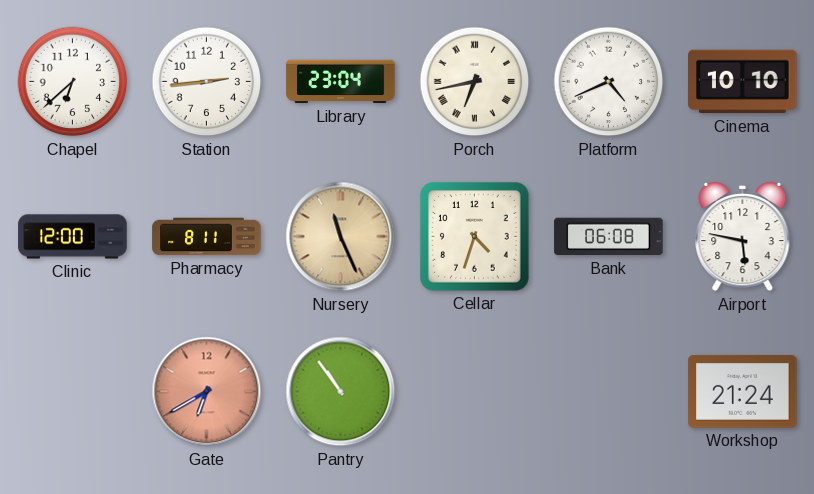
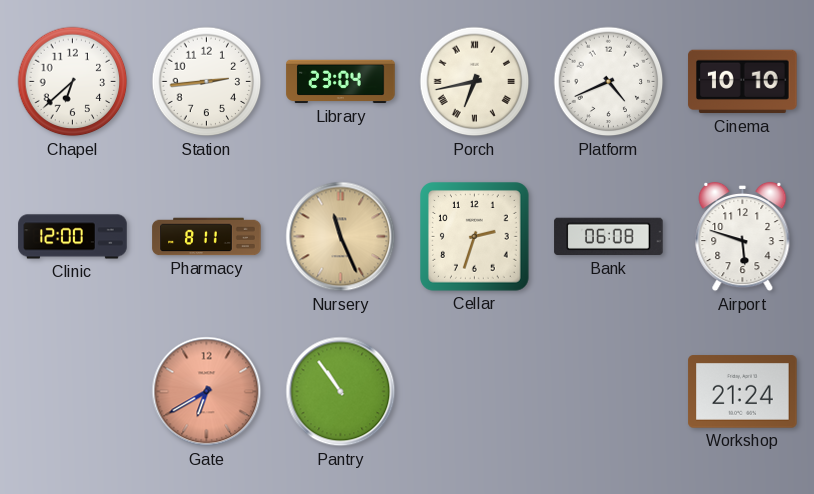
Cellar: 4:33 -> 2:33 (475, 237)
Airport: 5:47 -> 5:48 (743, 237)
